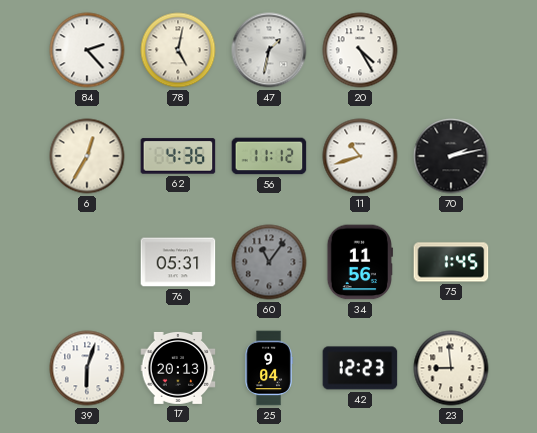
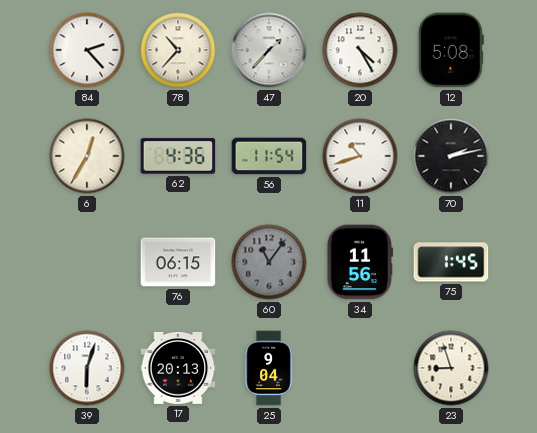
78: 5:02 -> 10:37 (178, 50)
47: 1:32 -> 1:37 (269, 50)
12: none -> 5:08 (451, 50)
56: 11:12 -> 11:54 (269, 156)
76: 05:31 -> 06:15 (178, 262)
42: 12:23 -> none (360, 368)
23: 8:59 -> 8:57 (451, 368)
